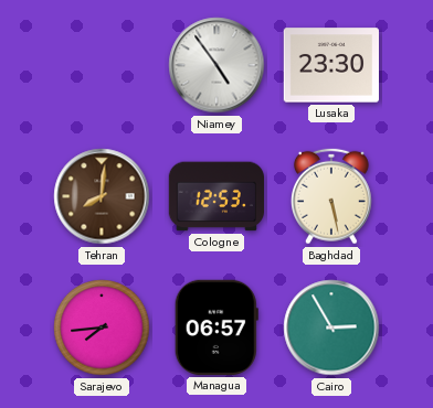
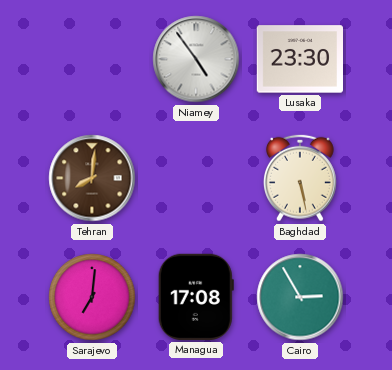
Cologne: 12:53 -> none (215, 196)
Sarajevo: 7:44 -> 7:01 (92, 297)
Managua: 06:57 -> 17:08 (196, 297)
